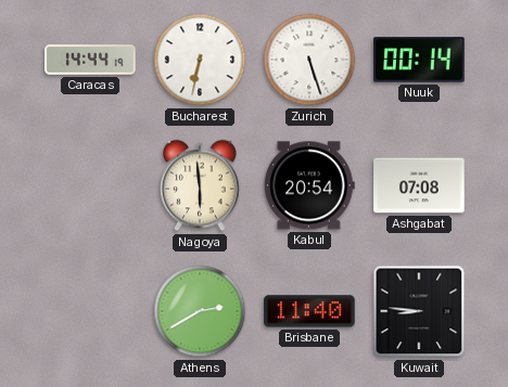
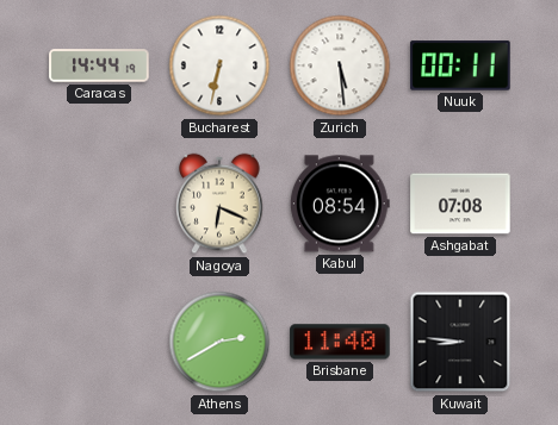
Zurich: 5:27 -> 5:29 (340, 65)
Nuuk: 00:14 -> 00:11 (460, 65)
Nagoya: 5:59 -> 6:19 (219, 204)
Kabul: 20:54 -> 08:54 (340, 204)
